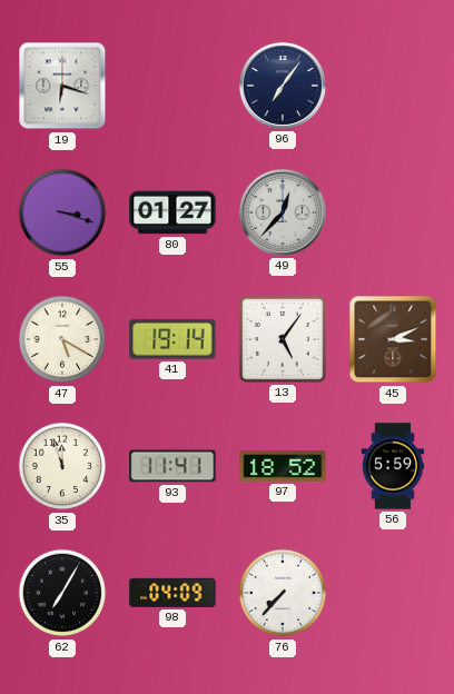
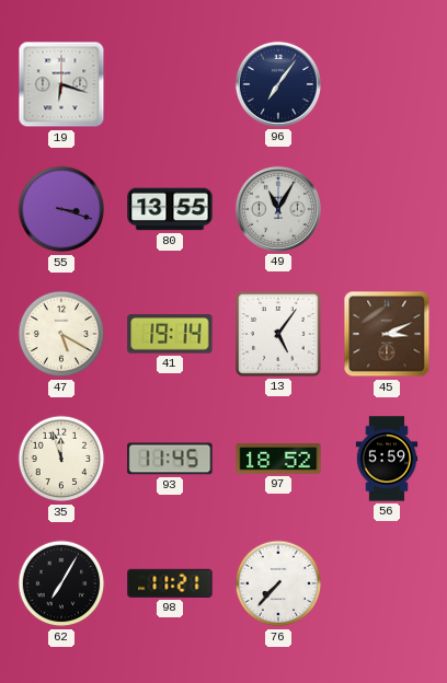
80: 01:27 -> 13:55 (170, 209)
49: 12:37 -> 11:05 (278, 209)
93: 11:41 -> 11:45 (170, 459)
98: 04:09 -> 11:21 (170, 583)
